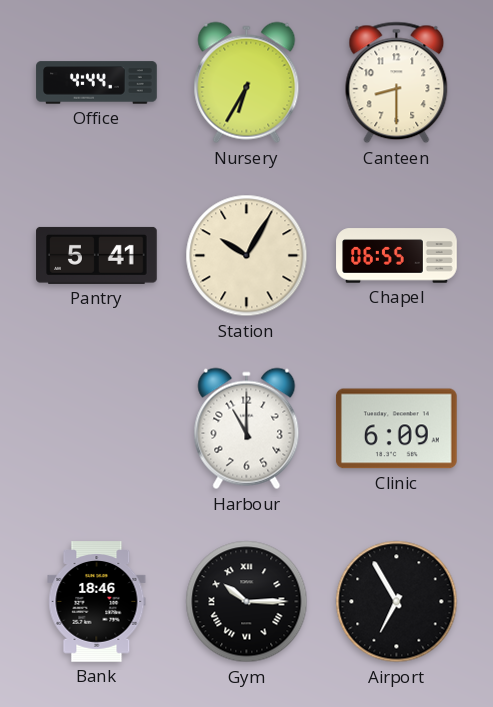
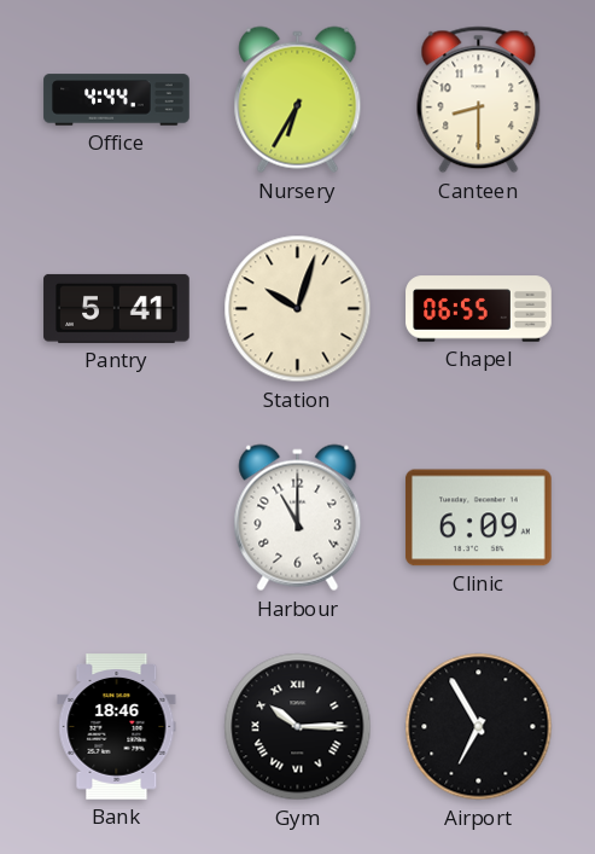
Station: 10:05 -> 10:03 (298, 309)
